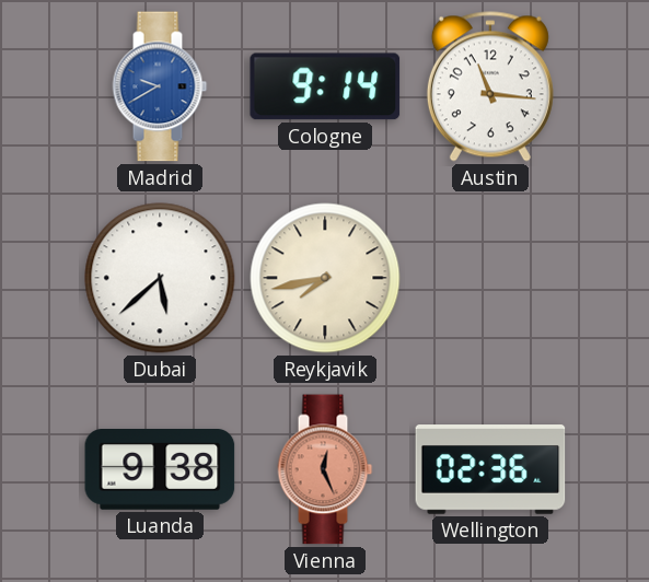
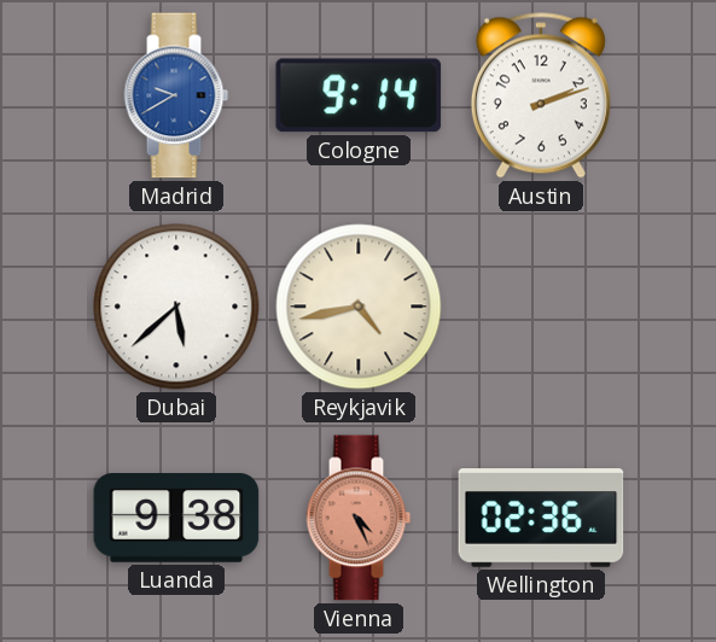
Austin: 11:16 -> 2:12 (541, 95)
Reykjavik: 7:43 -> 4:43 (359, 307)
Vienna: 12:26 -> 4:26 (359, 518)
